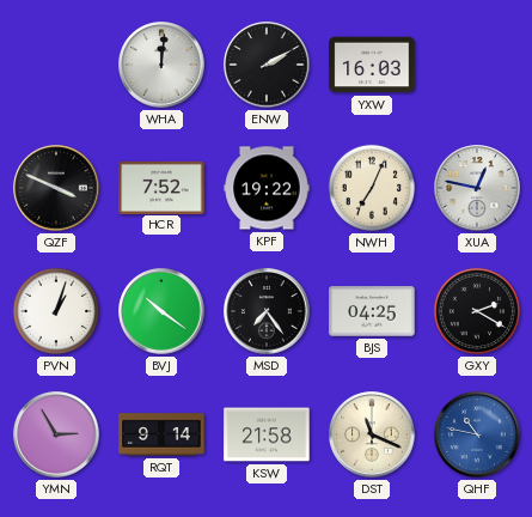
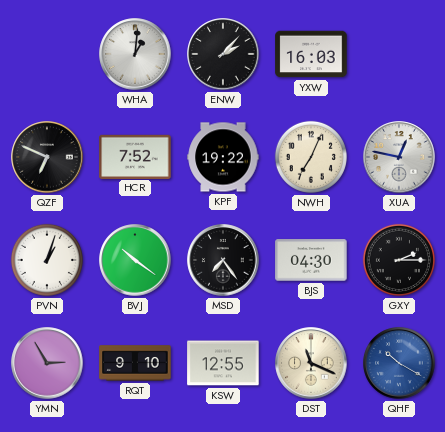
WHA: 12:01 -> 1:01 (135, 54)
ENW: 2:10 -> 2:07 (223, 54)
QZF: 3:49 -> 6:49 (47, 157)
BJS: 04:25 -> 04:30 (311, 260)
GXY: 2:20 -> 2:15 (399, 260)
RQT: 9:14 -> 9:10 (135, 363)
KSW: 21:58 -> 12:55 (223, 363)
QHF: 10:47 -> 10:20 (399, 363)
